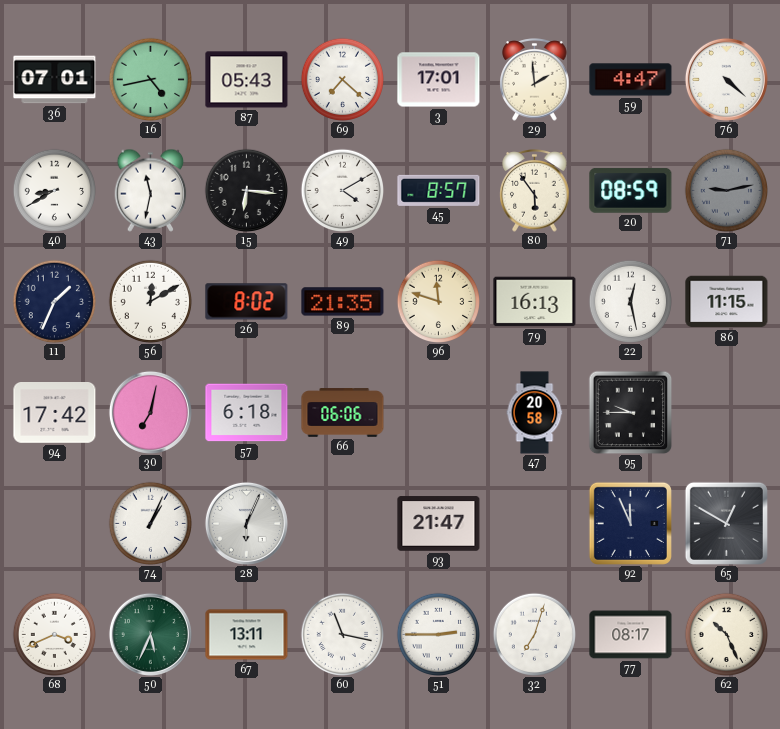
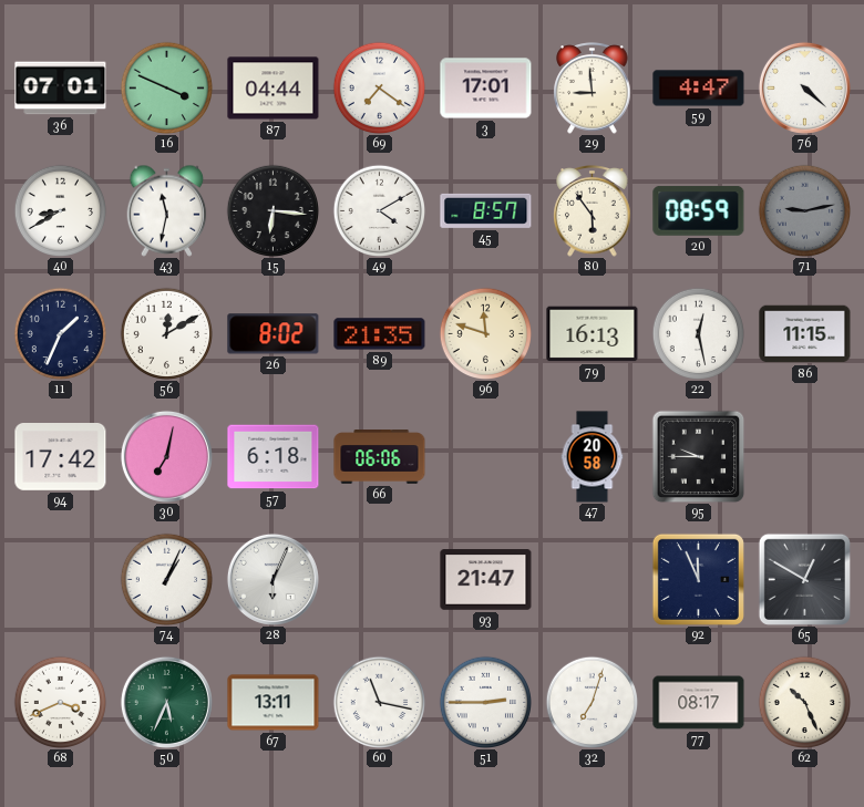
16: 4:43 -> 3:49 (166, 87)
87: 05:43 -> 04:44 (274, 89)
69: 7:22 -> 7:21 (379, 87)
29: 1:59 -> 8:59 (593, 89)
